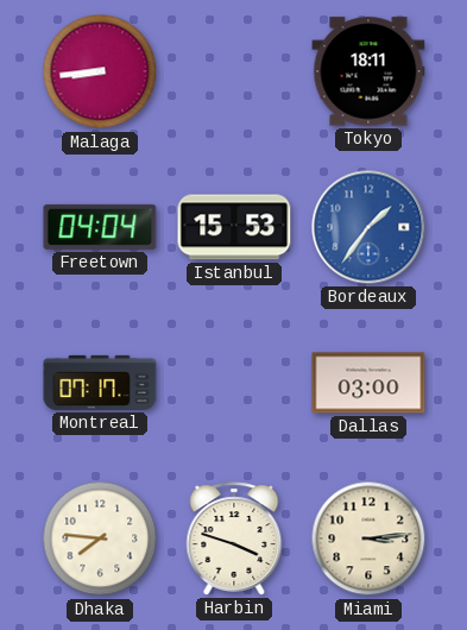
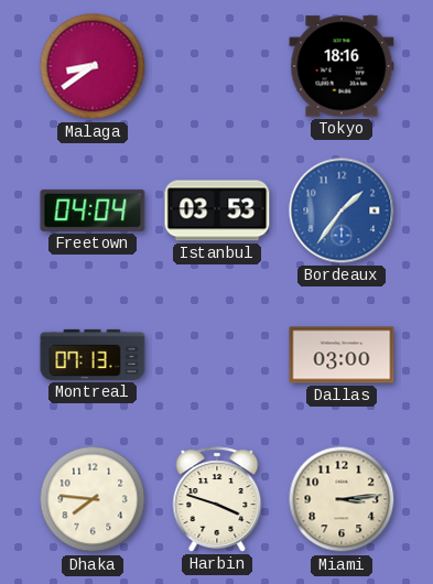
Malaga: 8:44 -> 8:39 (93, 66)
Tokyo: 18:11 -> 18:16 (342, 66)
Istanbul: 15:53 -> 03:53 (217, 210)
Montreal: 07:17 -> 07:13 (93, 355)
